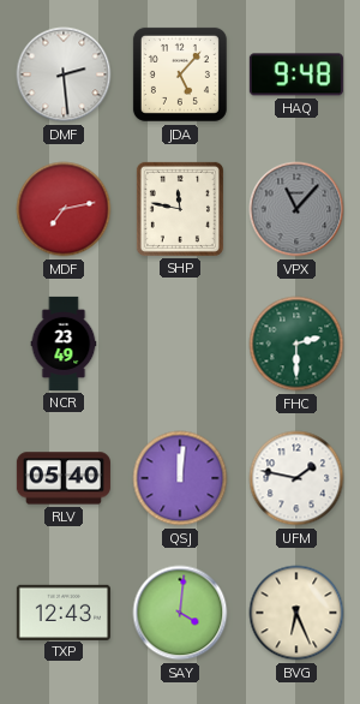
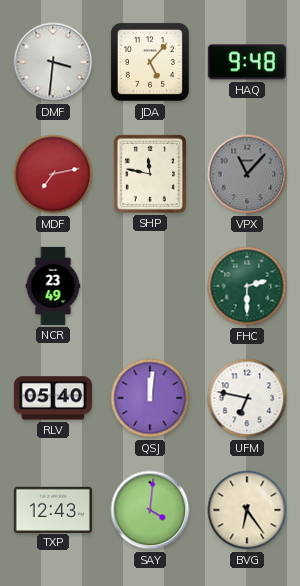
DMF: 2:29 -> 3:31 (53, 62)
UFM: 1:47 -> 6:47 (247, 398)
BVG: 6:26 -> 6:24 (247, 510)
